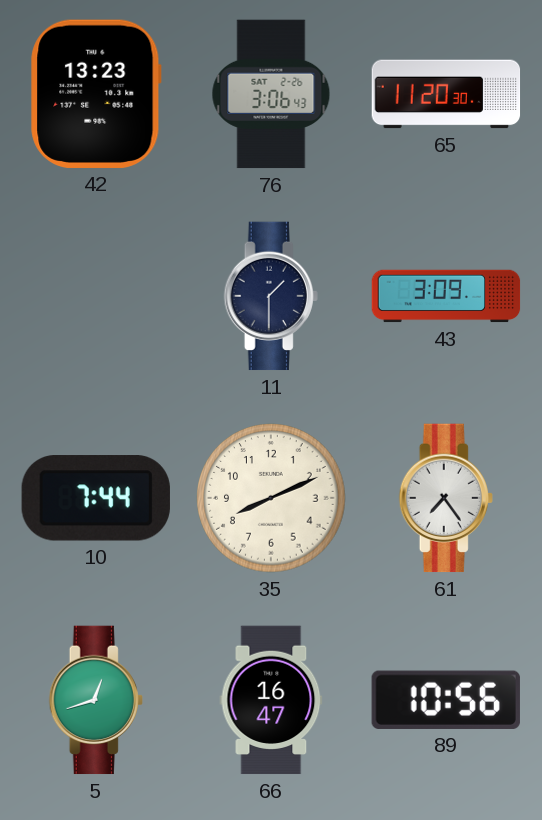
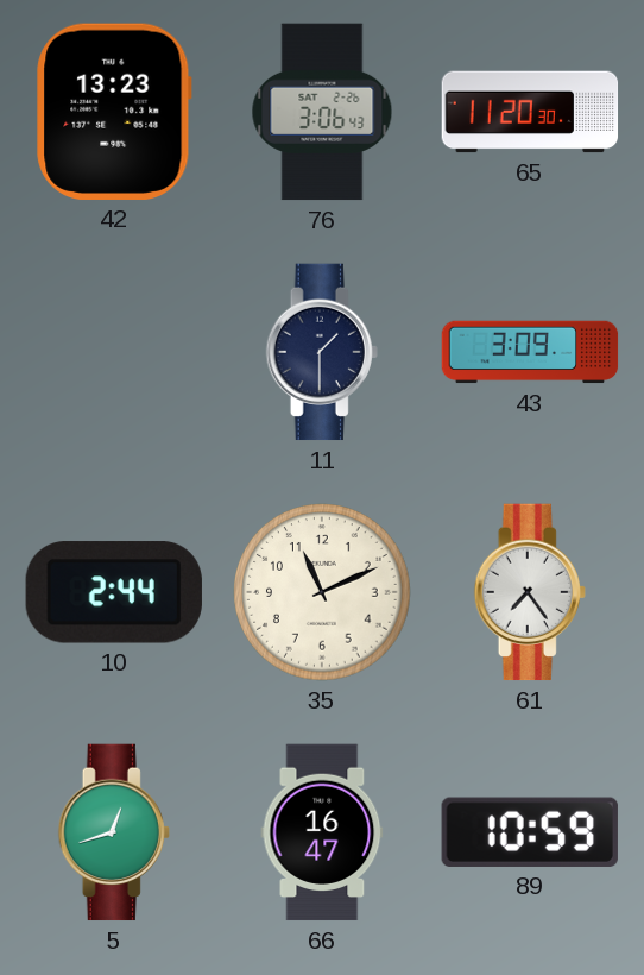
10: 7:44 -> 2:44 (114, 592)
35: 8:11 -> 11:11 (322, 592)
89: 10:56 -> 10:59 (530, 832)
